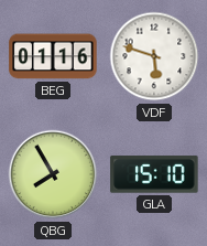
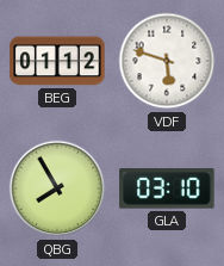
BEG: 01:16 -> 01:12 (57, 61)
GLA: 15:10 -> 03:10 (167, 188)
